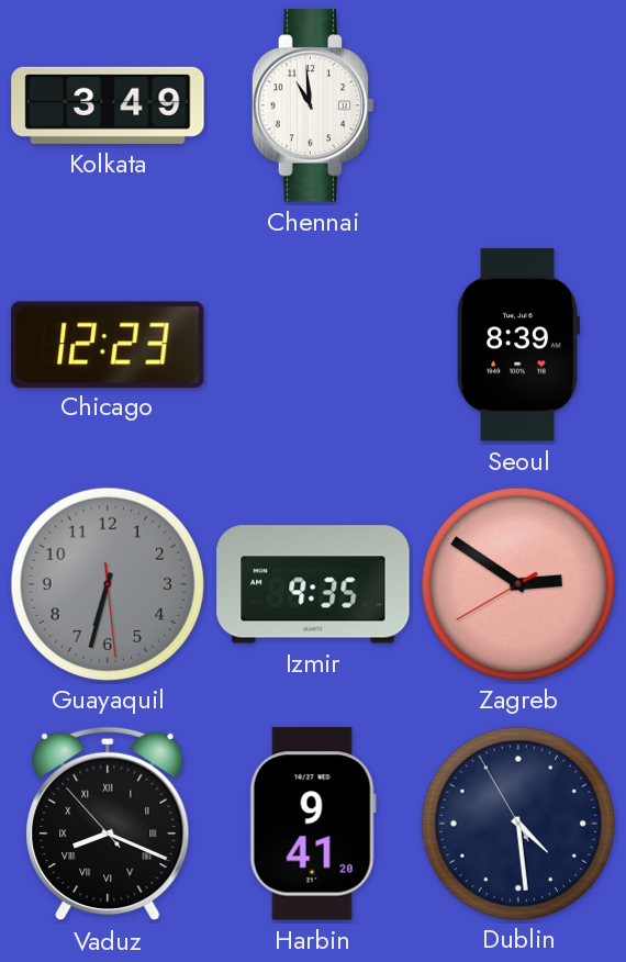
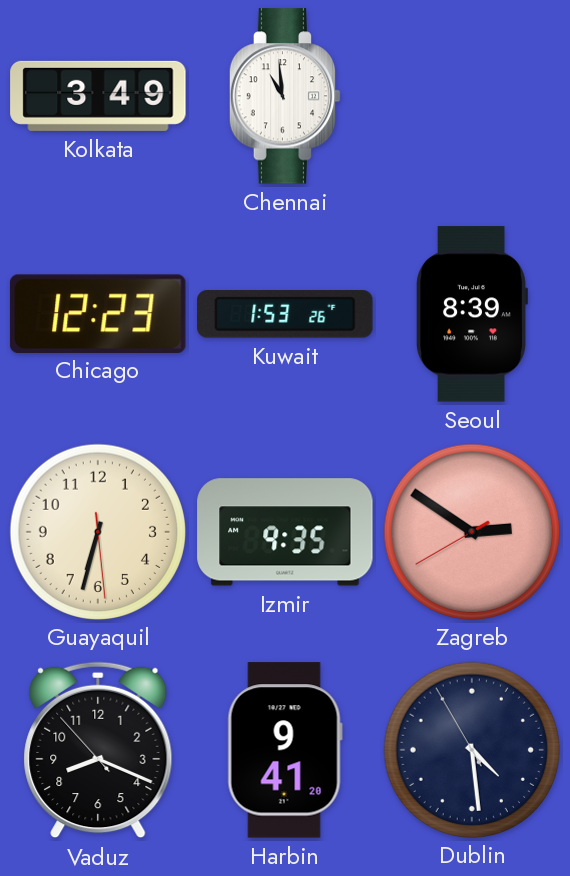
Kuwait: none -> 1:53 (285, 314)
Guayaquil dial: grey -> cream (97, 531)
Vaduz numerals: Roman -> Arabic (98, 750)
